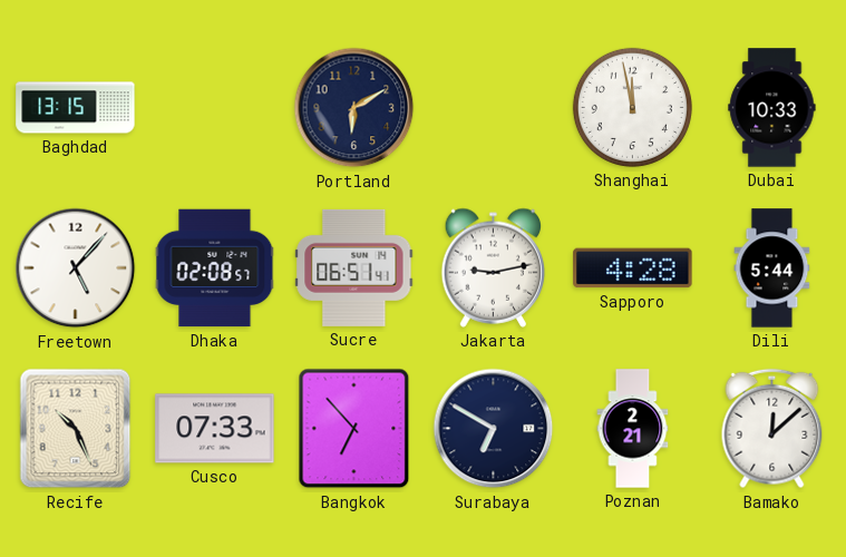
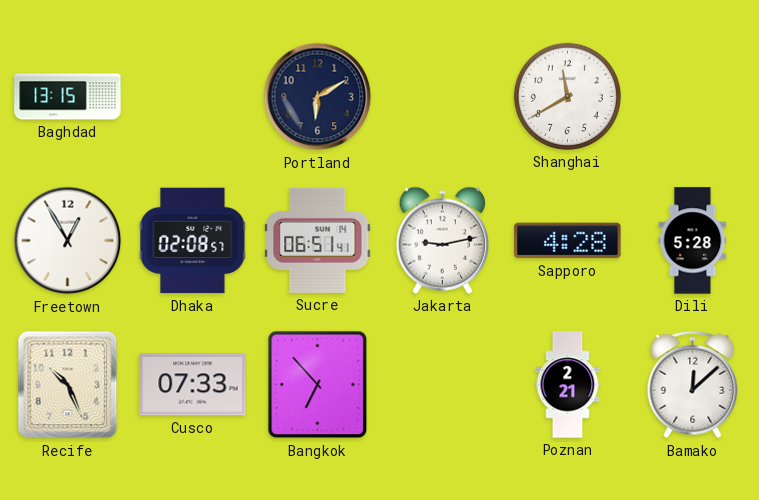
Shanghai: 11:58 -> 11:40 (567, 96)
Dubai: 10:33 -> none (772, 108)
Freetown: 5:07 -> 12:55 (68, 241)
Dili: 5:44 -> 5:28 (693, 241)
Surabaya: 6:50 -> none (494, 429)
